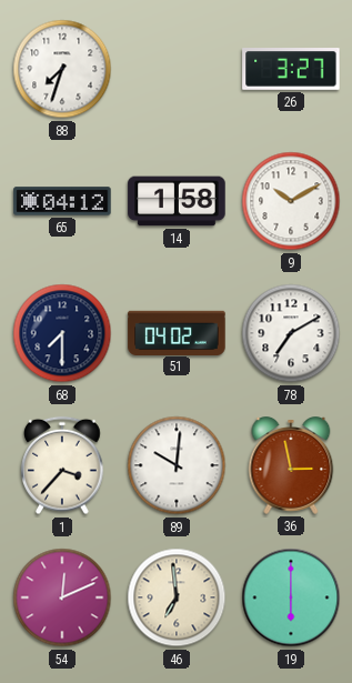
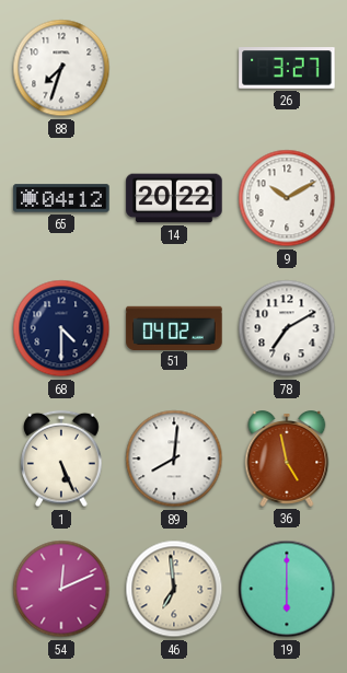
14: 1:58 -> 20:22 (174, 198)
68: 7:30 -> 4:30 (61, 328)
1: 3:37 -> 5:26 (61, 459)
89: 10:01 -> 8:01 (174, 459)
36: 2:58 -> 4:58 (287, 460)
